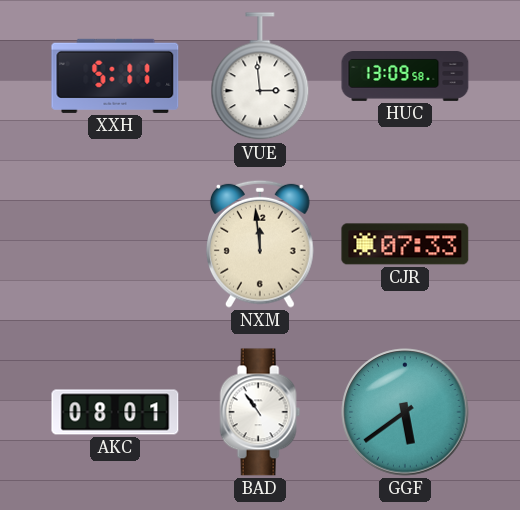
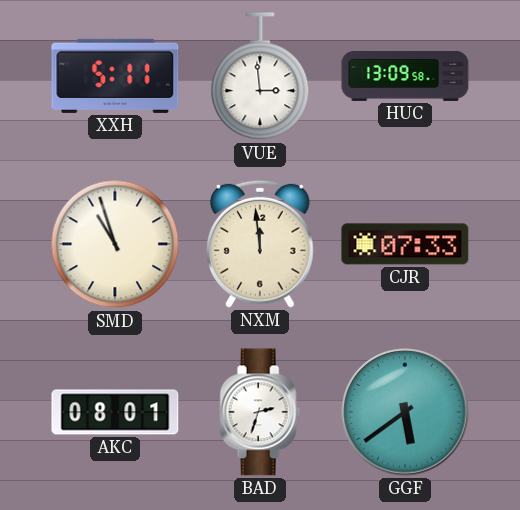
SMD: none -> 10:57 (115, 244)
BAD: 10:54 -> 2:33 (260, 412)
